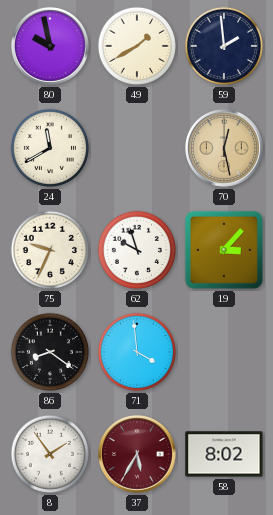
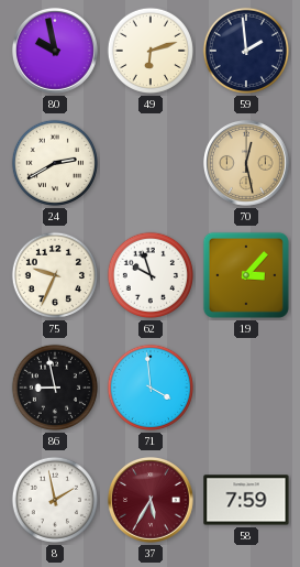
49: 1:40 -> 6:12 (151, 51)
24: 11:40 -> 2:40 (55, 163)
86: 8:21 -> 8:58 (55, 388)
8: 1:54 -> 1:58 (55, 500)
58: 8:02 -> 7:59 (246, 500)
